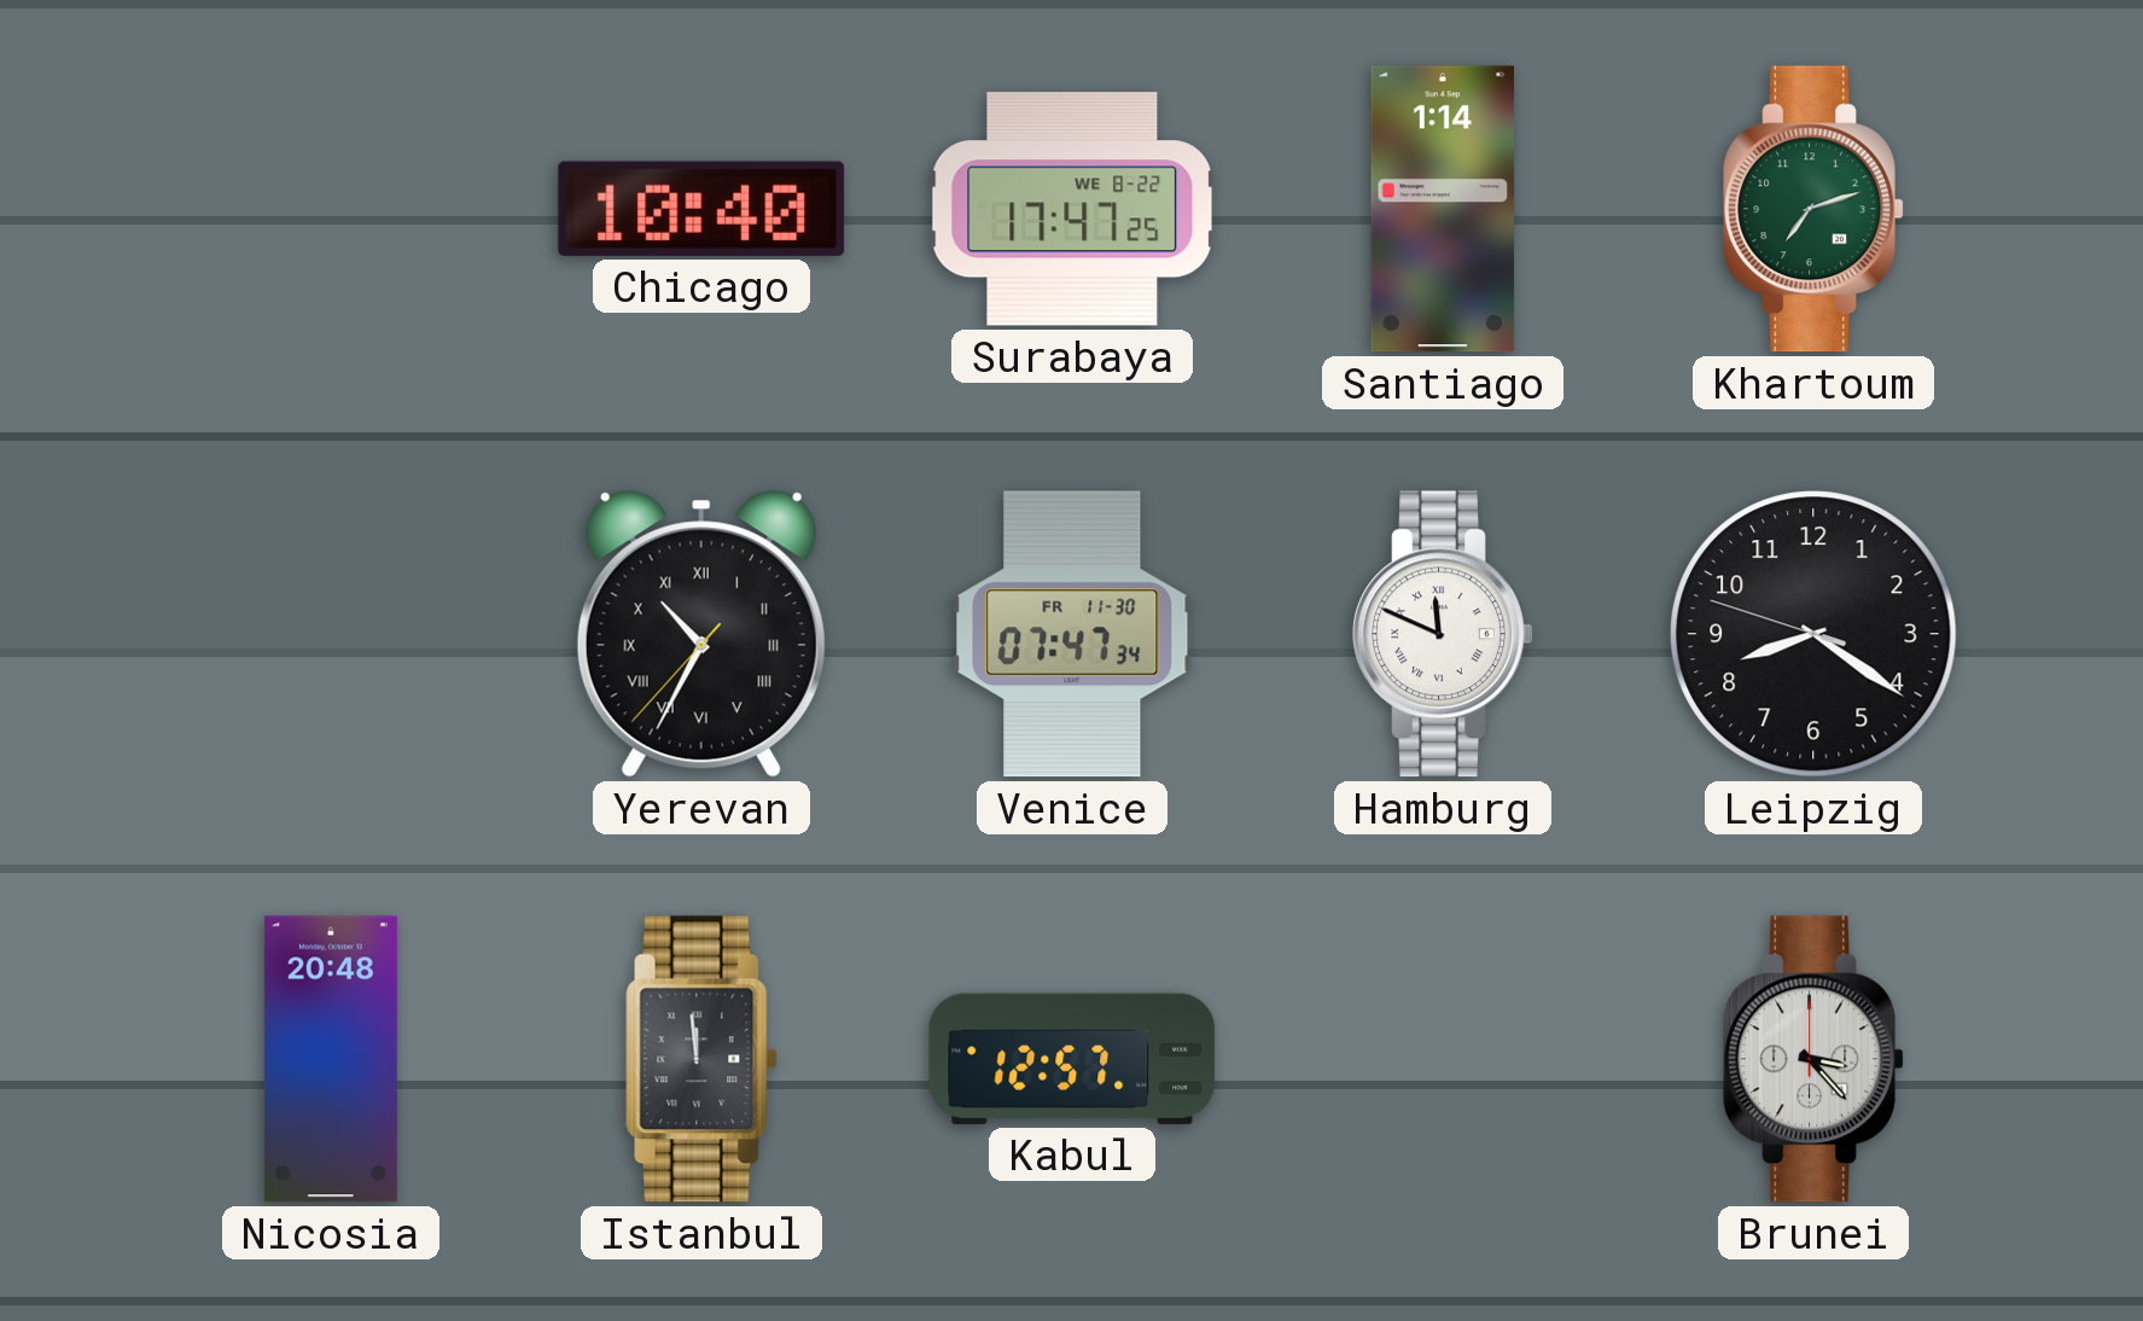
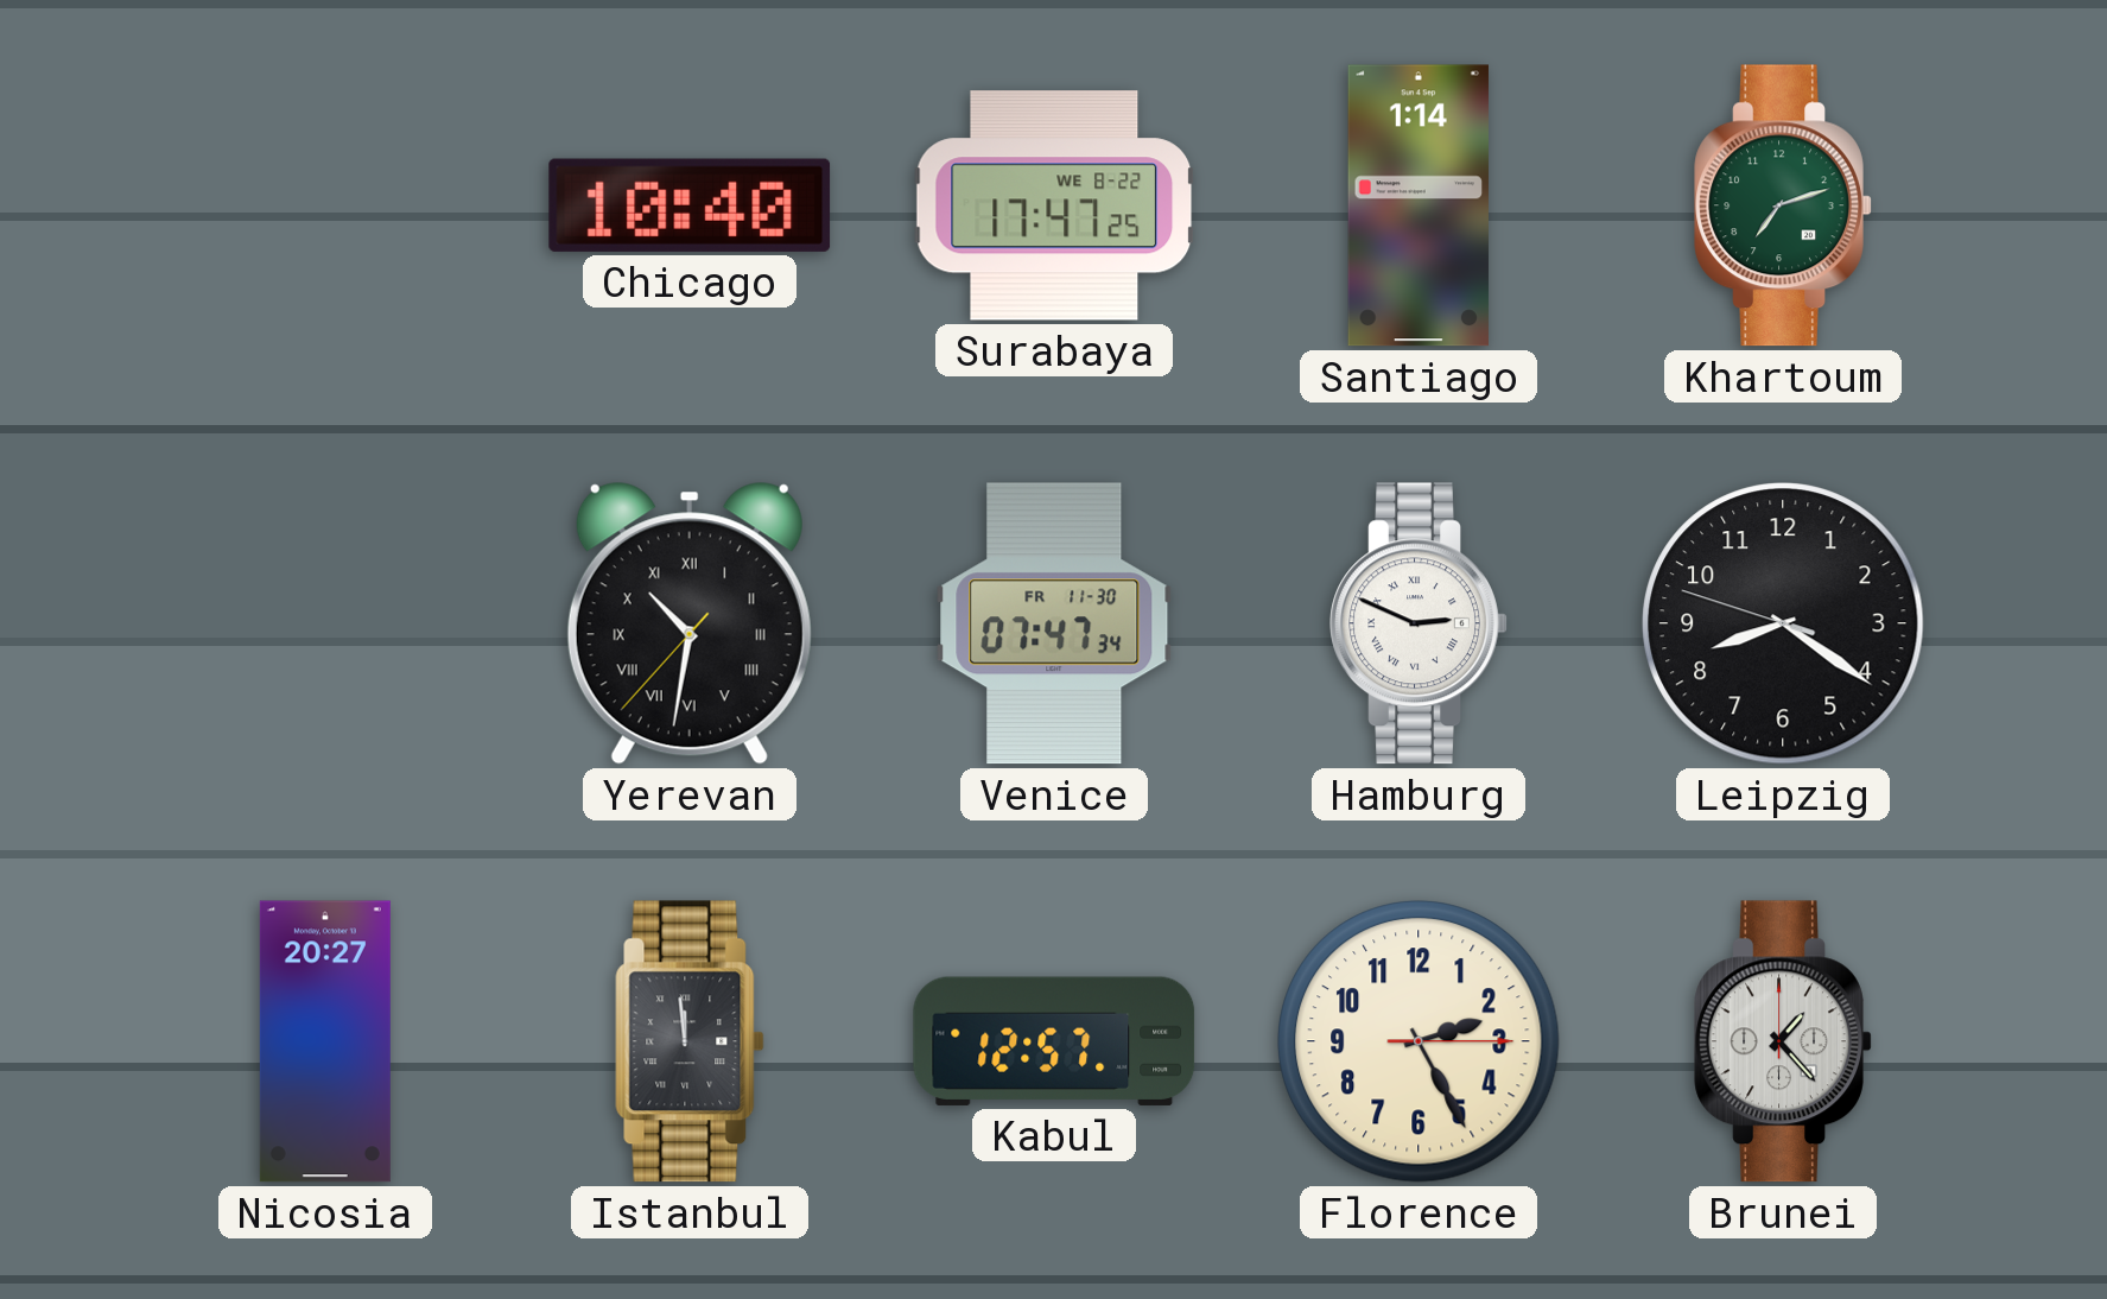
Yerevan: 10:34 -> 10:31 (690, 623)
Hamburg: 11:49 -> 2:49 (1419, 623)
Nicosia: 20:48 -> 20:27 (325, 1041)
Florence: none -> 2:25 (1419, 1041)
Brunei: 3:23 -> 1:23 (1783, 1041)
